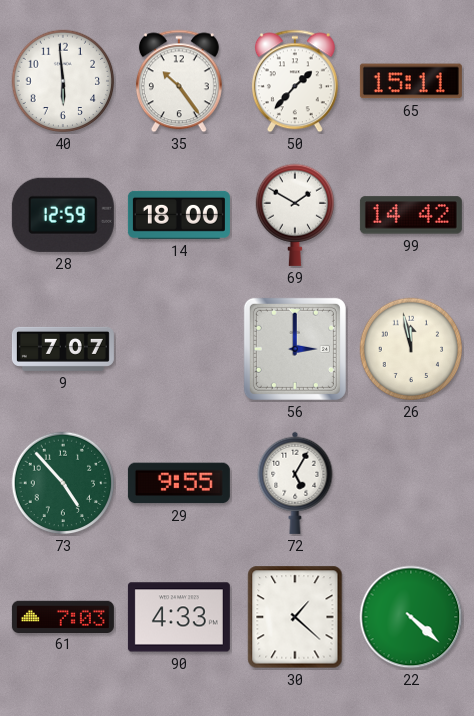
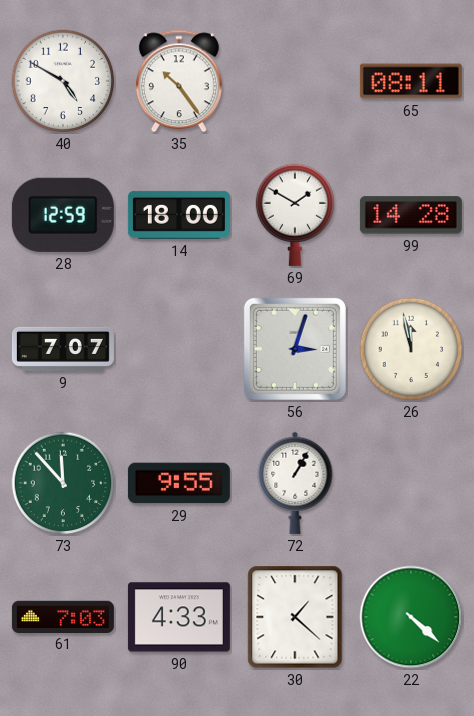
40: 5:59 -> 4:50 (63, 81)
50: 1:37 -> none (295, 81)
65: 15:11 -> 08:11 (411, 81)
99: 14:42 -> 14:28 (411, 215)
56: 3:00 -> 3:03 (295, 349)
73: 4:53 -> 11:53 (63, 483)
72: 5:05 -> 1:05 (295, 483)
